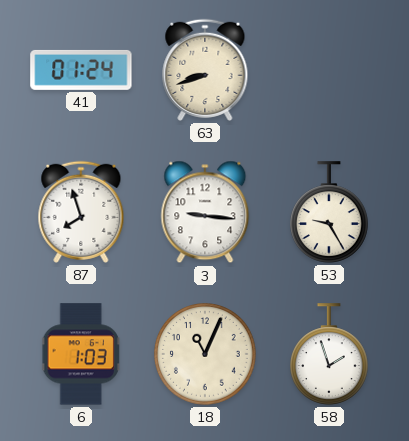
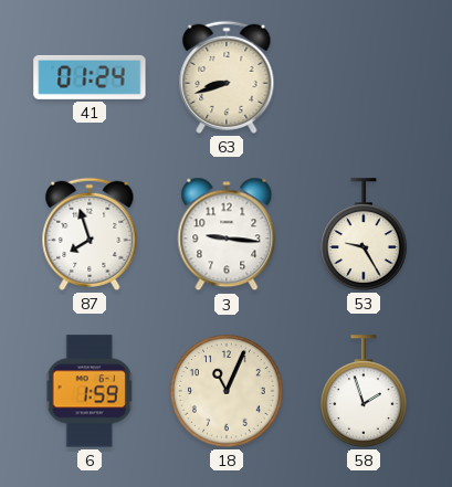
6: 1:03 -> 1:59 (90, 391)
